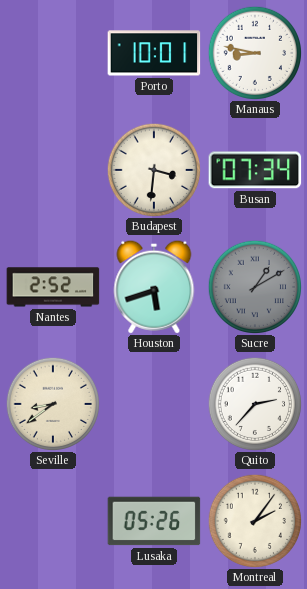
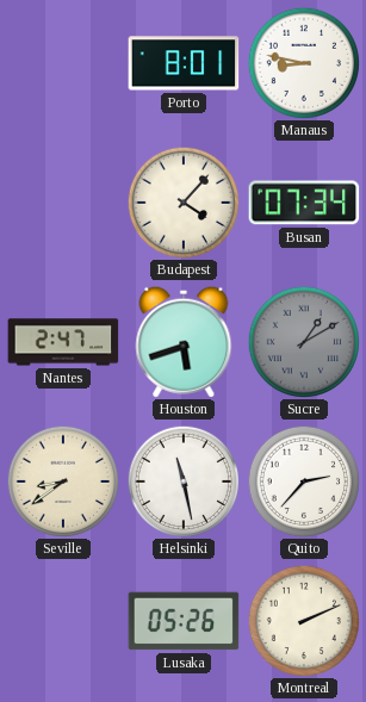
Porto: 10:01 -> 8:01 (184, 63)
Budapest: 3:31 -> 4:07 (182, 201)
Nantes: 2:52 -> 2:47 (63, 342)
Helsinki: none -> 11:28 (182, 480)
Montreal: 2:06 -> 2:11 (303, 620)
